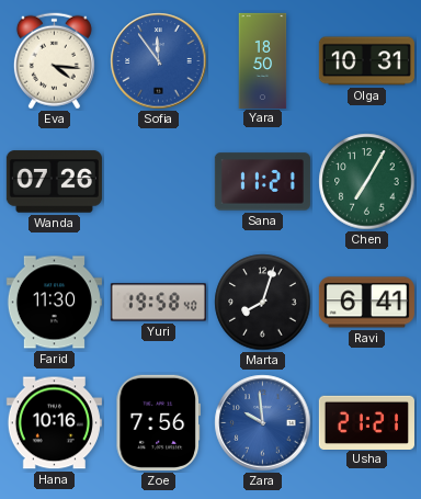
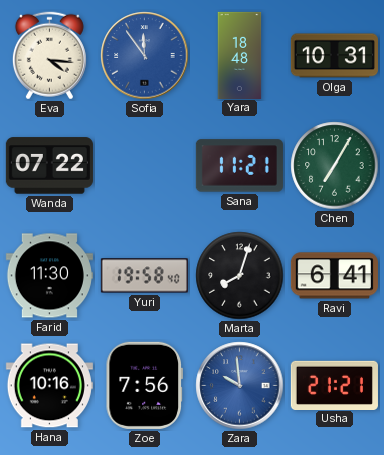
Yara: 18:50 -> 18:48 (240, 55)
Wanda: 07:26 -> 07:22 (49, 166)
